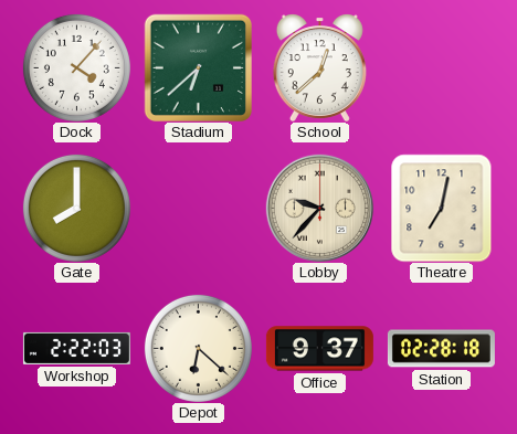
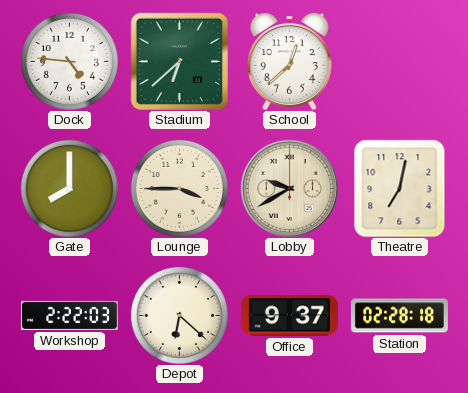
Dock: 4:07 -> 4:46 (69, 61)
Lounge: none -> 3:45 (179, 188)
Lobby: 9:37 -> 9:40 (289, 188)
